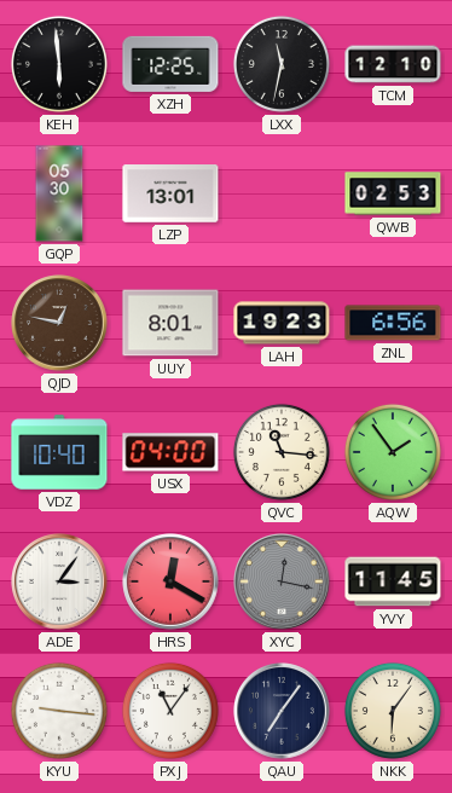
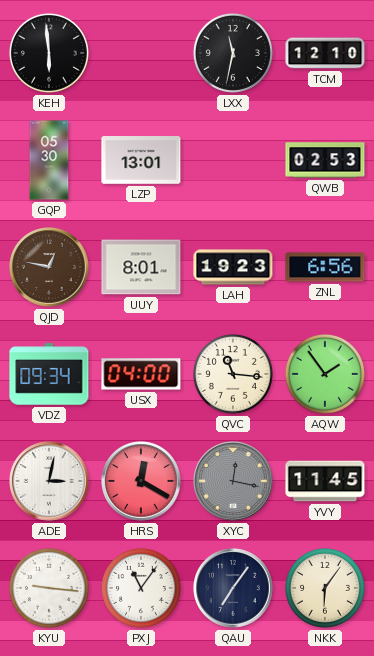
XZH: 12:25 -> none (170, 64)
VDZ: 10:40 -> 09:34 (49, 374)
ADE: 3:06 -> 3:02 (49, 481)
